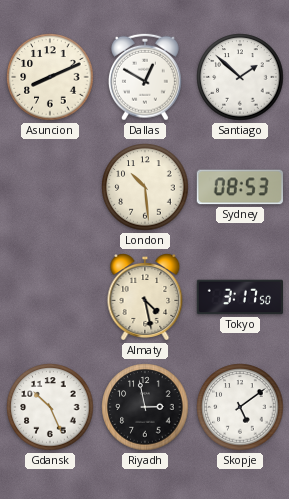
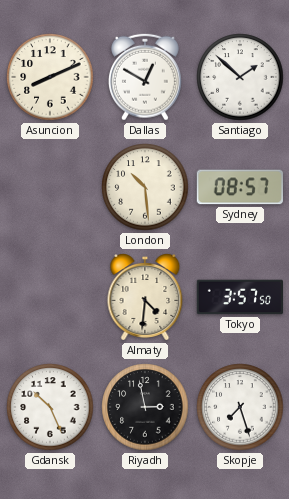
Sydney: 08:53 -> 08:57 (240, 187)
Almaty: 4:28 -> 4:31 (145, 297)
Tokyo: 3:17 -> 3:57 (240, 297)
Skopje: 5:09 -> 7:27 (240, 407)
